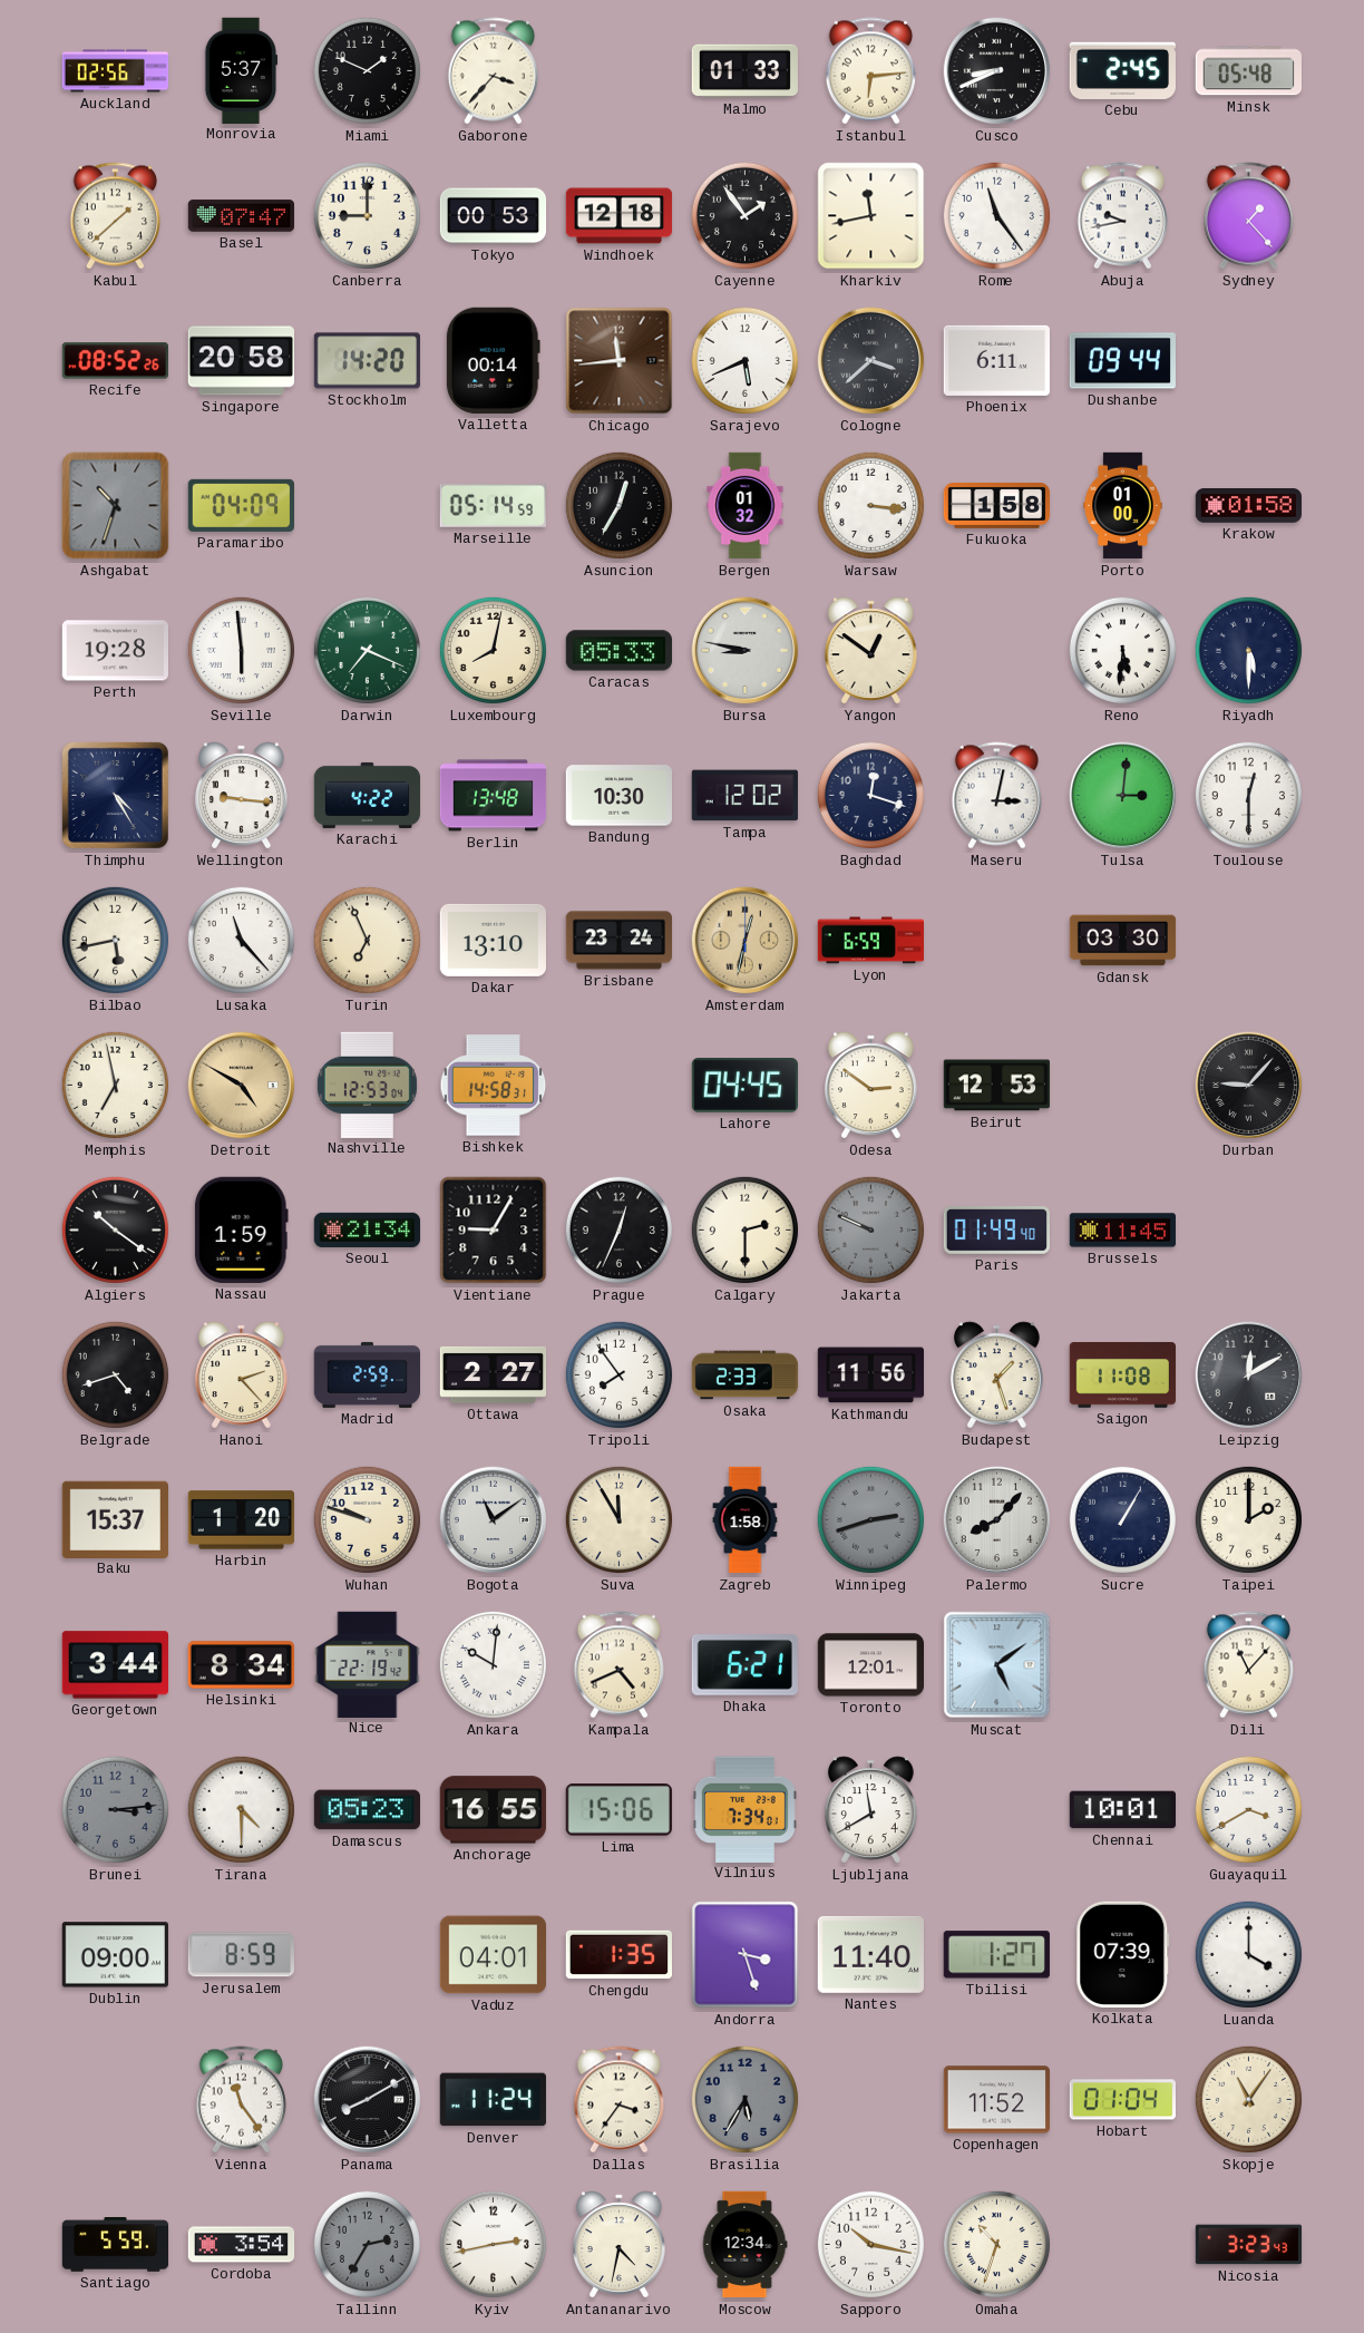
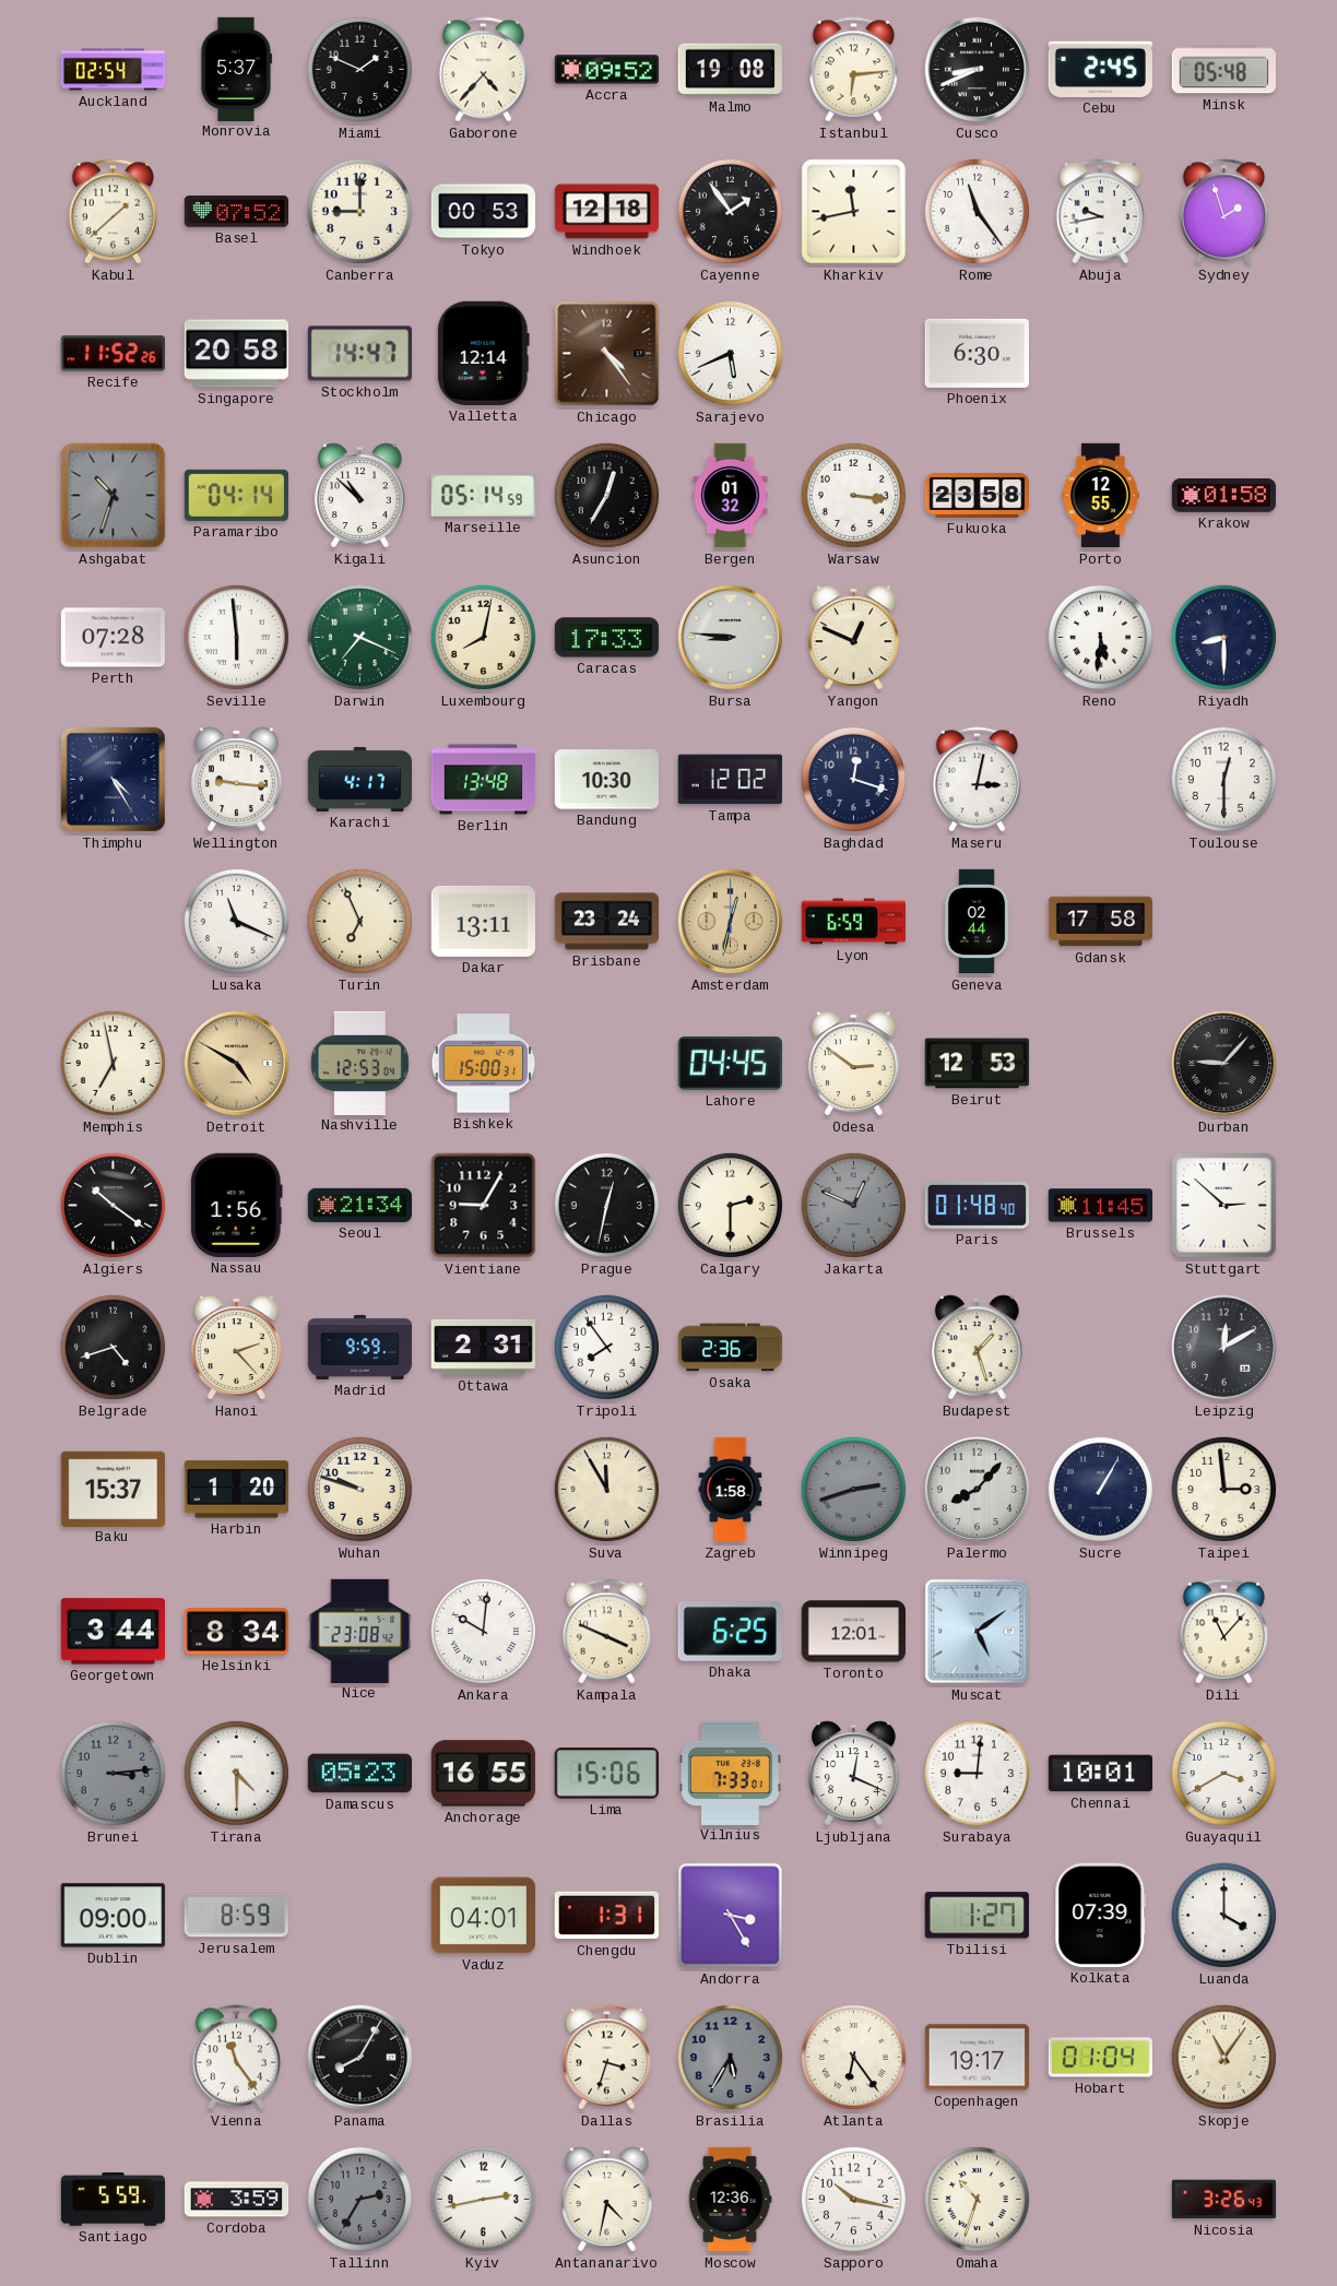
Auckland: 02:56 -> 02:54 (114, 70)
Gaborone: 3:37 -> 4:37 (483, 70)
Accra: none -> 09:52 (606, 70)
Malmo: 01:33 -> 19:08 (730, 70)
Basel: 07:47 -> 07:52 (236, 212)
Sydney: 1:23 -> 1:57 (1223, 212)
Recife: 08:52 -> 11:52 (113, 354)
Stockholm: 14:20 -> 14:47 (359, 354)
Valletta: 00:14 -> 12:14 (483, 353)
Chicago: 11:44 -> 4:24 (607, 354)
Cologne: 3:38 -> none (871, 361)
Phoenix: 6:11 -> 6:30 (977, 353)
Dushanbe: 09:44 -> none (1122, 361)
Paramaribo: 04:09 -> 04:14 (236, 495)
Kigali: none -> 10:52 (360, 496)
Fukuoka: 1:58 -> 23:58 (978, 495)
Porto: 01:00 -> 12:55 (1101, 496)
Perth: 19:28 -> 07:28 (113, 638)
Caracas: 05:33 -> 17:33 (606, 638)
Bursa: 8:47 -> 8:46 (731, 638)
Yangon: 12:51 -> 12:49 (854, 638)
Riyadh: 5:30 -> 8:30 (1223, 637)
Karachi: 4:22 -> 4:17 (360, 779)
Tulsa: 3:01 -> none (1123, 796)
Bilbao: 5:43 -> none (115, 940)
Lusaka: 11:23 -> 11:19 (236, 921)
Dakar: 13:10 -> 13:11 (483, 921)
Geneva: none -> 02:44 (977, 922)
Gdansk: 03:30 -> 17:58 (1101, 922)
Bishkek: 14:58 -> 15:00 (484, 1064)
Nassau: 1:59 -> 1:56 (236, 1205)
Prague: 12:34 -> 12:32 (606, 1205)
Jakarta: 9:49 -> 12:49 (853, 1205)
Paris: 01:49 -> 01:48 (978, 1206)
Stuttgart: none -> 2:52 (1223, 1205)
Madrid: 2:59 -> 9:59 (360, 1347)
Ottawa: 2:27 -> 2:31 (484, 1347)
Osaka: 2:33 -> 2:36 (731, 1348)
Kathmandu: 11:56 -> none (870, 1376)
Saigon: 11:08 -> none (1122, 1376)
Bogota: 11:09 -> none (494, 1520)
Taipei: 2:00 -> 2:59 (1223, 1489)
Nice: 22:19 -> 23:08 (360, 1631)
Kampala: 4:41 -> 3:49 (606, 1632)
Dhaka: 6:21 -> 6:25 (730, 1632)
Vilnius: 7:34 -> 7:33 (730, 1773)
Ljubljana: 11:40 -> 12:19 (854, 1774)
Surabaya: none -> 9:01 (977, 1773)
Chengdu: 1:35 -> 1:31 (606, 1916)
Andorra: 3:27 -> 3:25 (731, 1916)
Nantes: 11:40 -> none (870, 1954)
Panama: 8:10 -> 8:05 (360, 2058)
Denver: 11:24 -> none (493, 2100)
Dallas: 3:36 -> 3:33 (606, 2058)
Atlanta: none -> 6:24 (853, 2057)
Copenhagen: 11:52 -> 19:17 (977, 2058)
Cordoba: 3:54 -> 3:59 (237, 2200)
Moscow: 12:34 -> 12:36 (730, 2200)
Nicosia: 3:23 -> 3:26 (1224, 2200)
